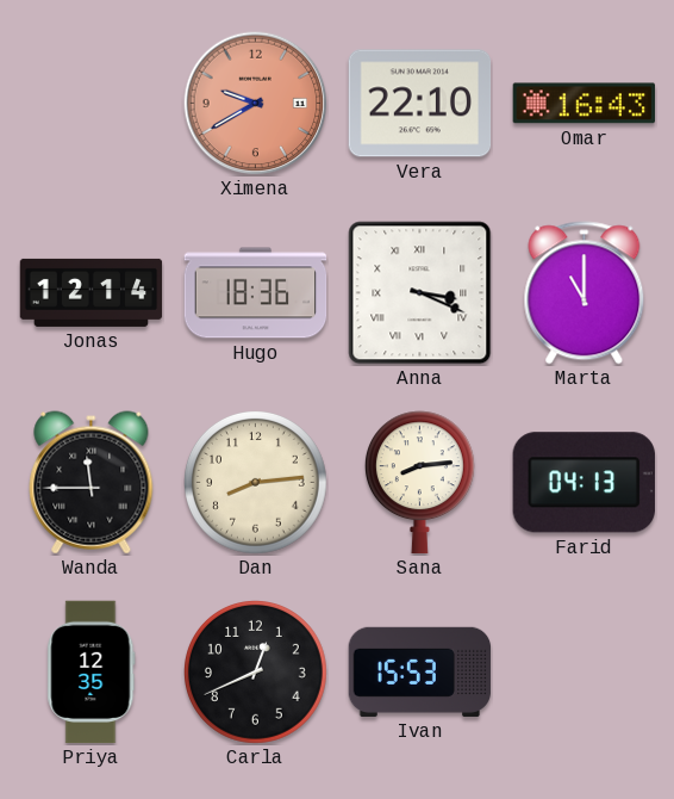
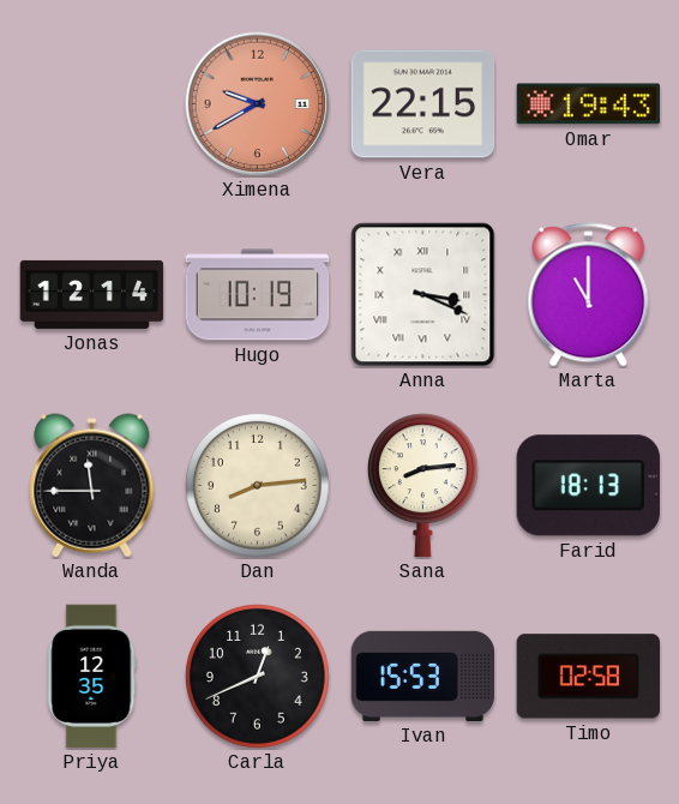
Vera: 22:10 -> 22:15 (423, 104)
Omar: 16:43 -> 19:43 (589, 104)
Hugo: 18:36 -> 10:19 (258, 295)
Farid: 04:13 -> 18:13 (588, 486)
Timo: none -> 02:58 (588, 677)
